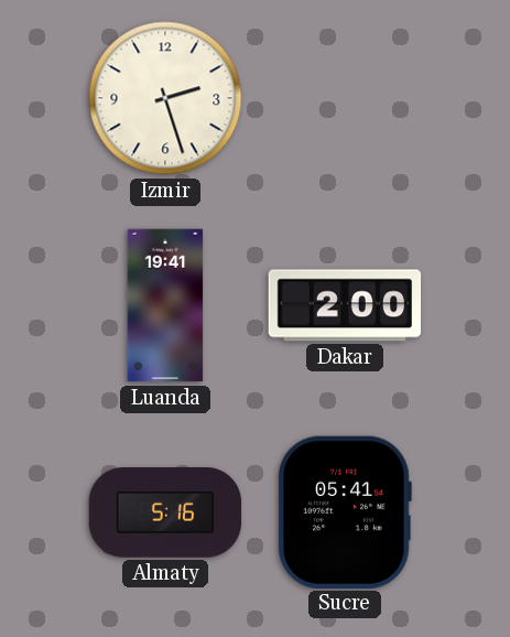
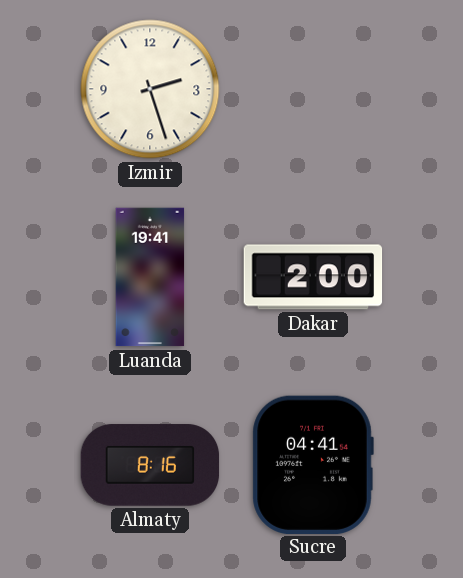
Almaty: 5:16 -> 8:16 (150, 465)
Sucre: 05:41 -> 04:41 (313, 464)
